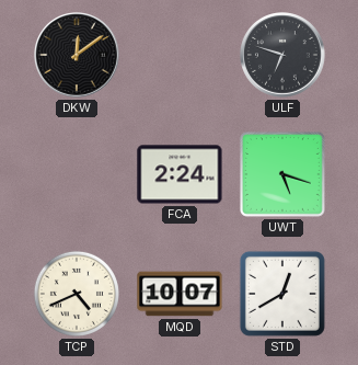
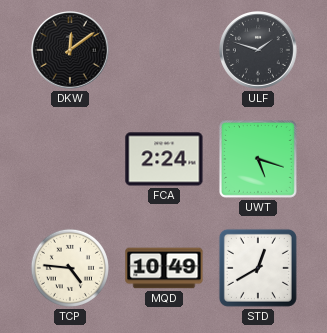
ULF: 6:48 -> 1:48 (259, 51)
TCP: 4:41 -> 4:46 (70, 268)
MQD: 10:07 -> 10:49 (164, 268)
